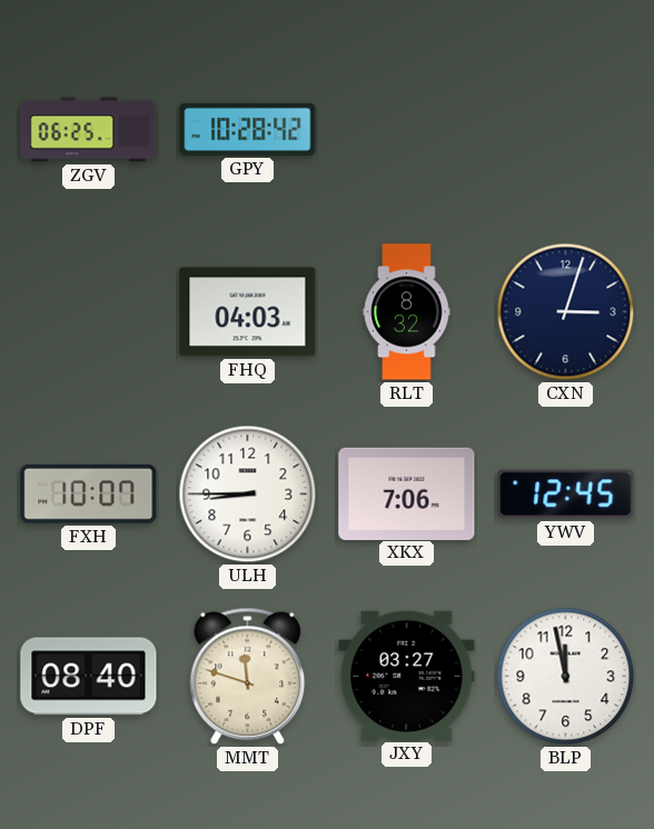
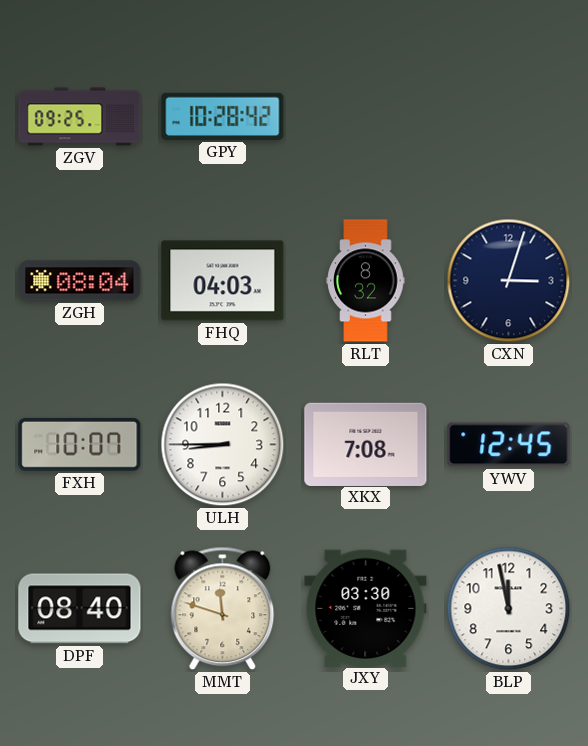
ZGV: 06:25 -> 09:25 (80, 117)
ZGH: none -> 08:04 (80, 281)
XKX: 7:06 -> 7:08 (366, 444)
JXY: 03:27 -> 03:30 (366, 608)
